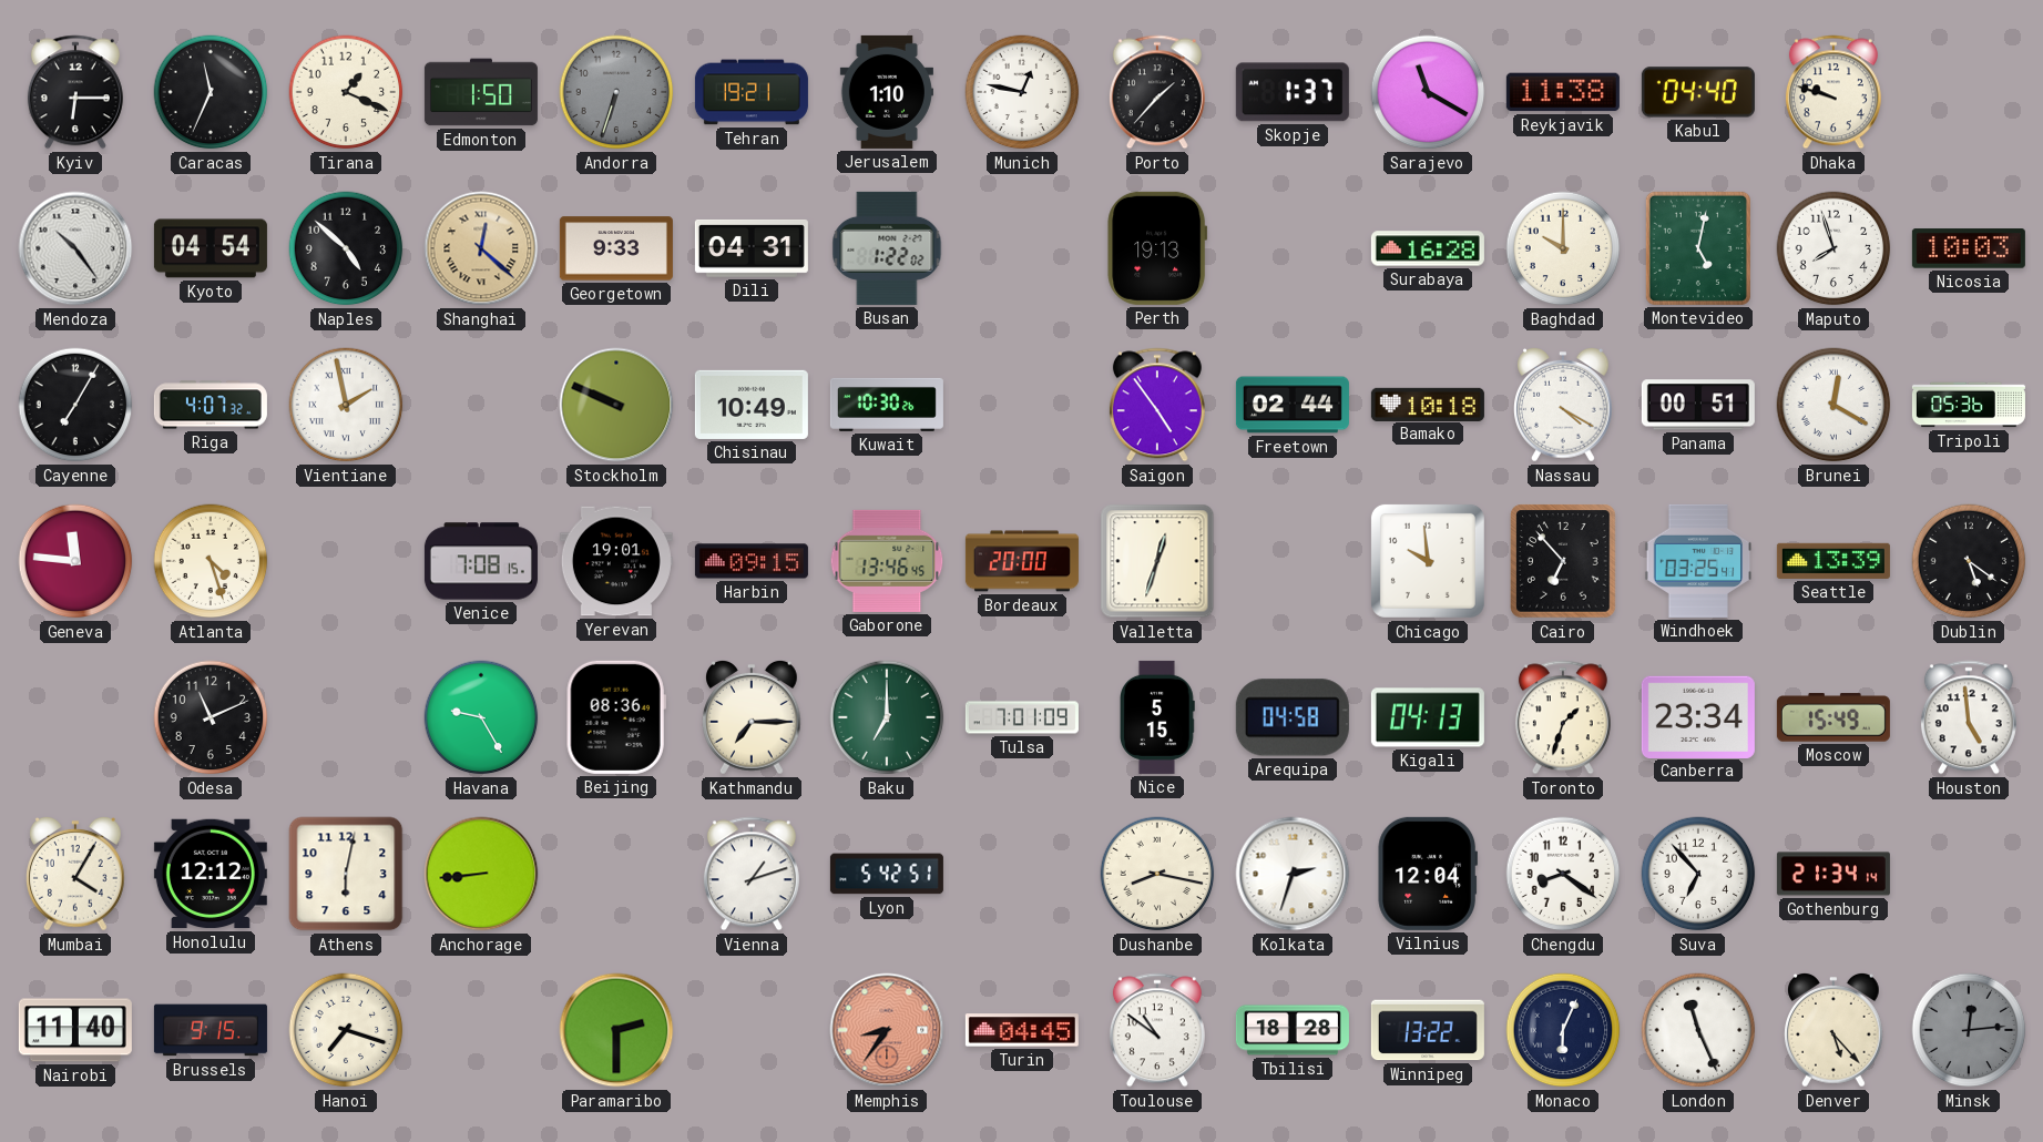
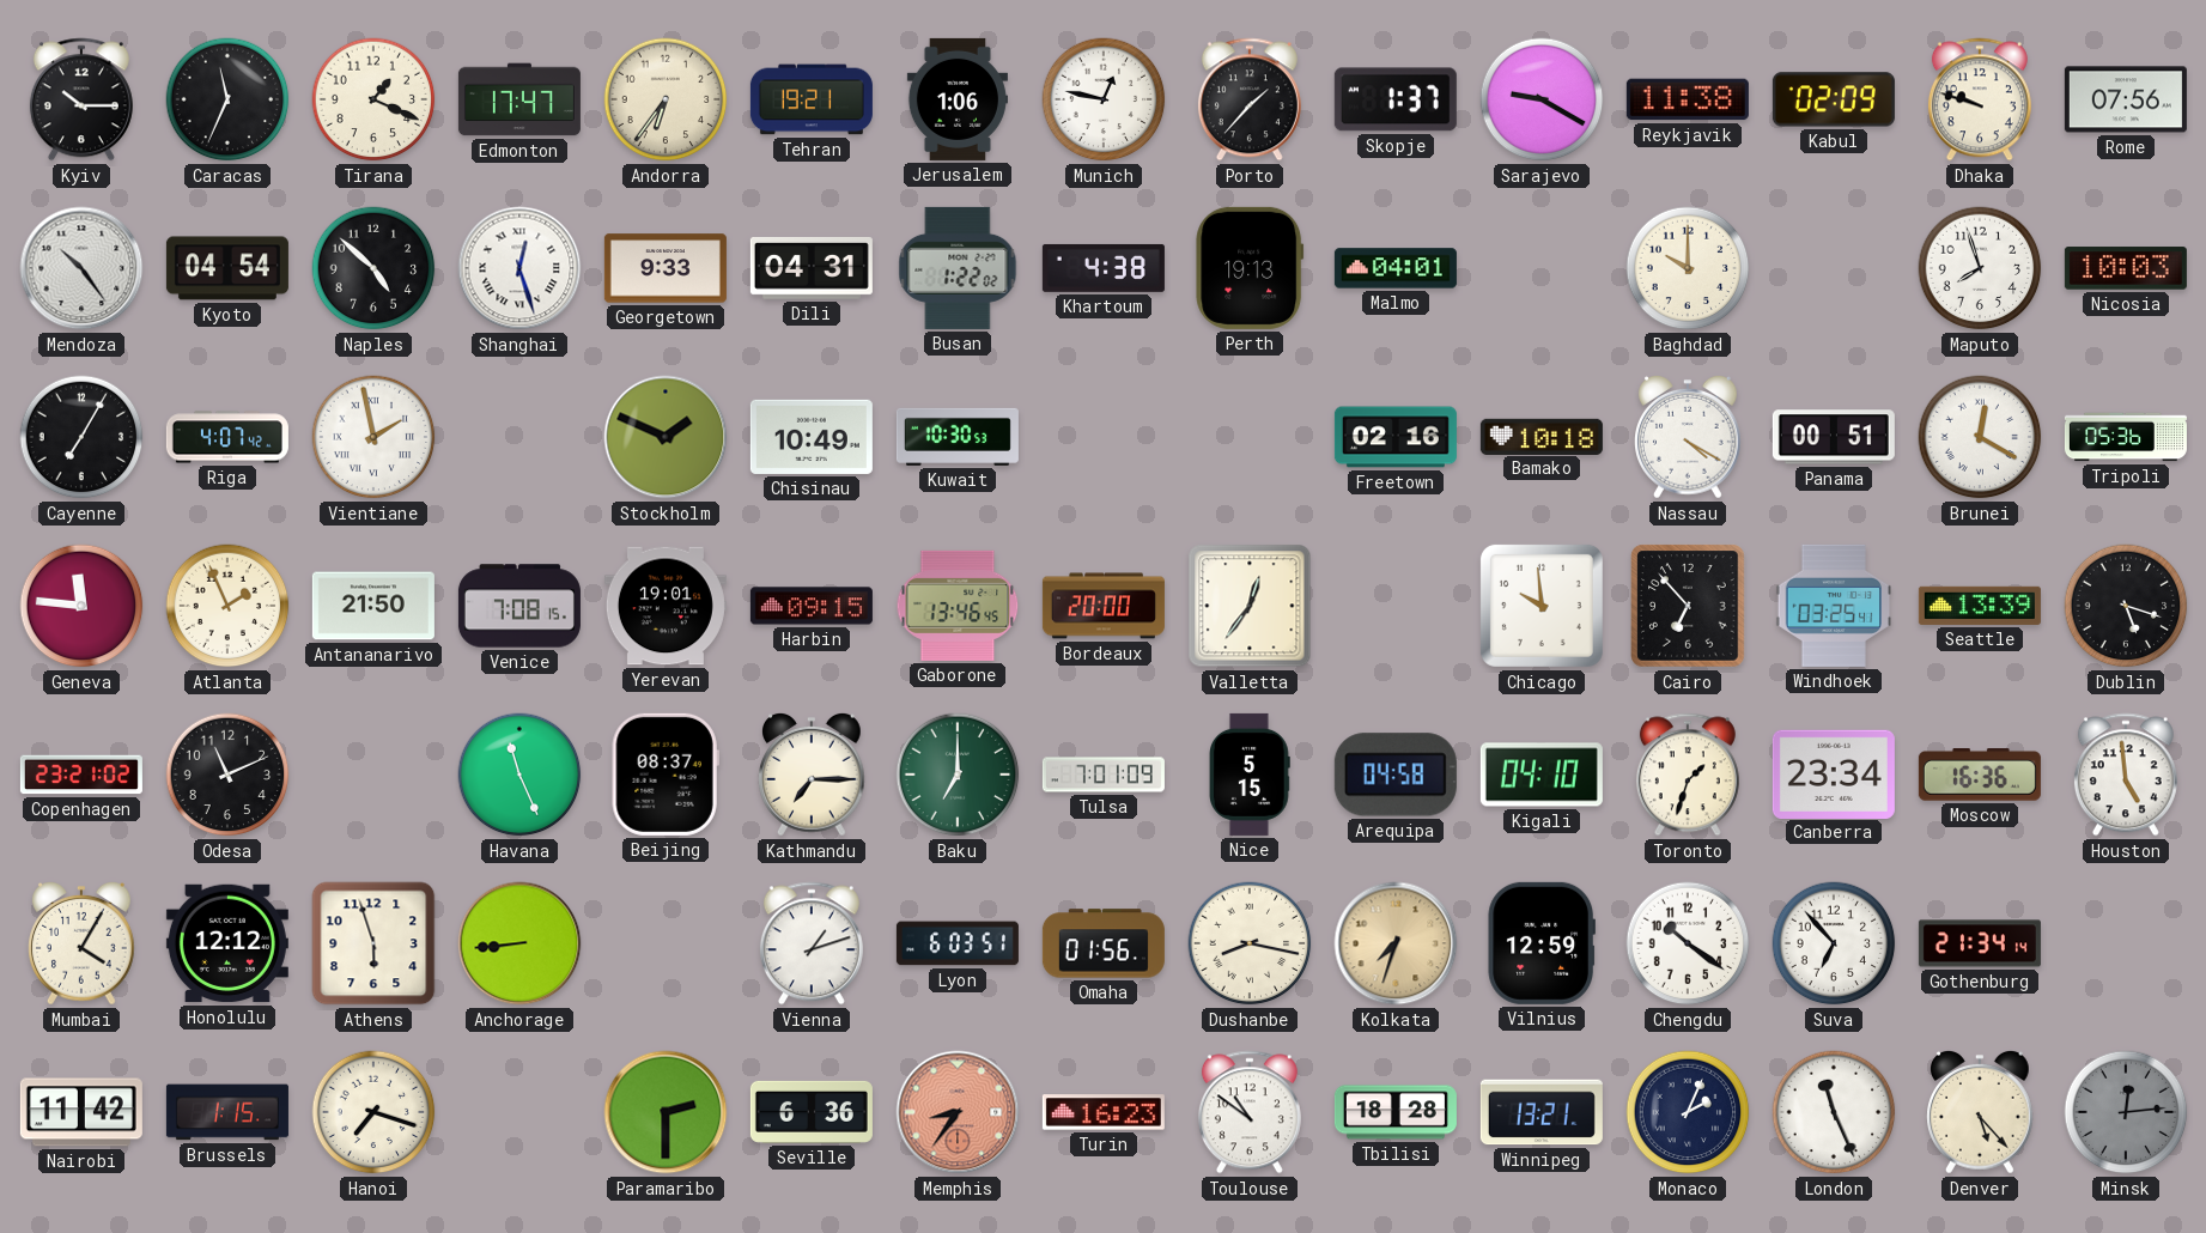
Kyiv: 6:15 -> 10:15 (81, 99)
Edmonton: 1:50 -> 17:47 (519, 99)
Andorra: 6:33 -> 6:36 (666, 99)
Andorra dial: grey -> cream (666, 99)
Jerusalem: 1:10 -> 1:06 (958, 99)
Sarajevo: 11:20 -> 9:20 (1542, 99)
Kabul: 04:40 -> 02:09 (1834, 99)
Rome: none -> 07:56 (2126, 99)
Shanghai: 12:22 -> 12:27 (519, 268)
Shanghai dial: champagne -> white (519, 268)
Khartoum: none -> 4:38 (1104, 268)
Malmo: none -> 04:01 (1396, 268)
Surabaya: 16:28 -> none (1428, 248)
Montevideo: 5:02 -> none (1698, 248)
Riga: 4:07:32 -> 4:07:42 (227, 437)
Stockholm: 9:49 -> 1:49 (666, 437)
Kuwait: 10:30:26 -> 10:30:53 (958, 437)
Saigon: 4:54 -> none (1157, 405)
Freetown: 02:44 -> 02:16 (1396, 437)
Atlanta: 4:27 -> 1:56 (227, 606)
Antananarivo: none -> 21:50 (373, 606)
Valletta: 12:33 -> 12:36 (1250, 606)
Dublin: 5:21 -> 5:18 (2126, 606)
Copenhagen: none -> 23:21 (81, 775)
Havana: 9:25 -> 11:26 (519, 775)
Beijing: 08:36 -> 08:37 (666, 775)
Kigali: 04:13 -> 04:10 (1542, 775)
Moscow: 15:49 -> 16:36 (1980, 775)
Athens: 6:02 -> 5:57 (373, 943)
Lyon: 5:42 -> 6:03 (958, 943)
Omaha: none -> 01:56 (1104, 943)
Kolkata: 2:33 -> 7:33 (1396, 943)
Kolkata dial: white -> champagne (1396, 943)
Vilnius: 12:04 -> 12:59 (1542, 943)
Chengdu: 8:21 -> 10:21 (1688, 943)
Nairobi: 11:40 -> 11:42 (81, 1112)
Brussels: 9:15 -> 1:15 (227, 1112)
Seville: none -> 6:36 (812, 1112)
Turin: 04:45 -> 16:23 (1104, 1112)
Winnipeg: 13:22 -> 13:21 (1542, 1112)
Monaco: 6:04 -> 2:04 (1688, 1112)
